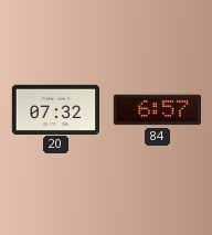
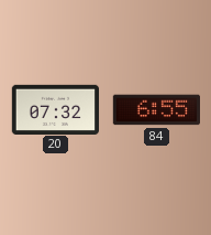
84: 6:57 -> 6:55 (156, 110)
